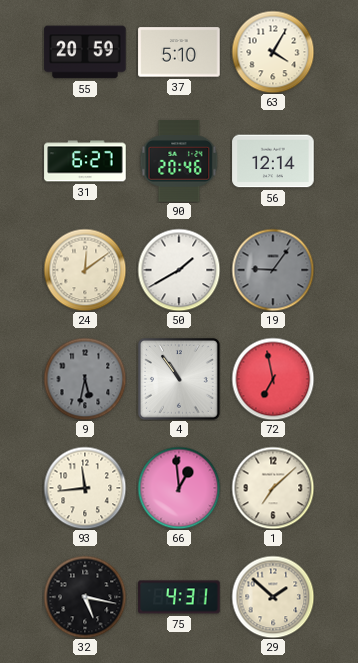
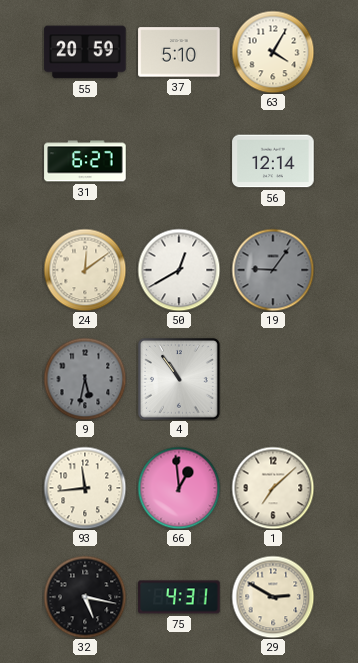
90: 20:46 -> none (179, 161)
50: 1:40 -> 12:40 (179, 270)
72: 6:58 -> none (273, 379)
29: 1:52 -> 2:50 (273, 597)
